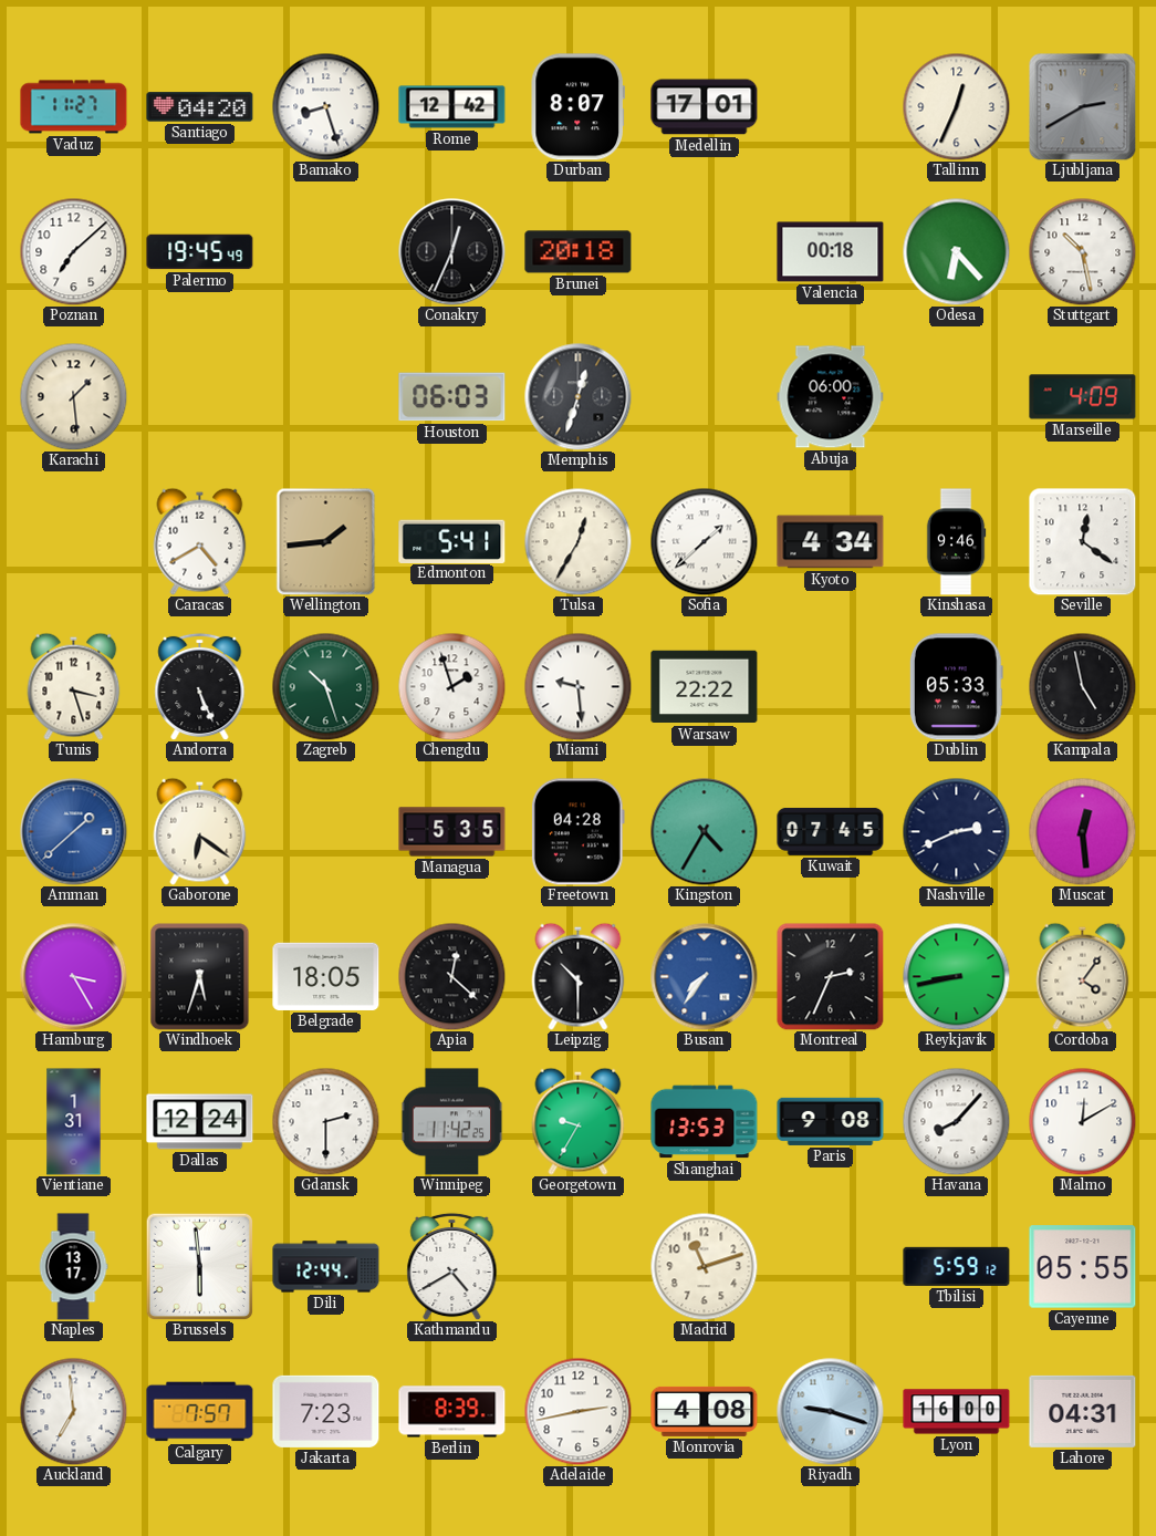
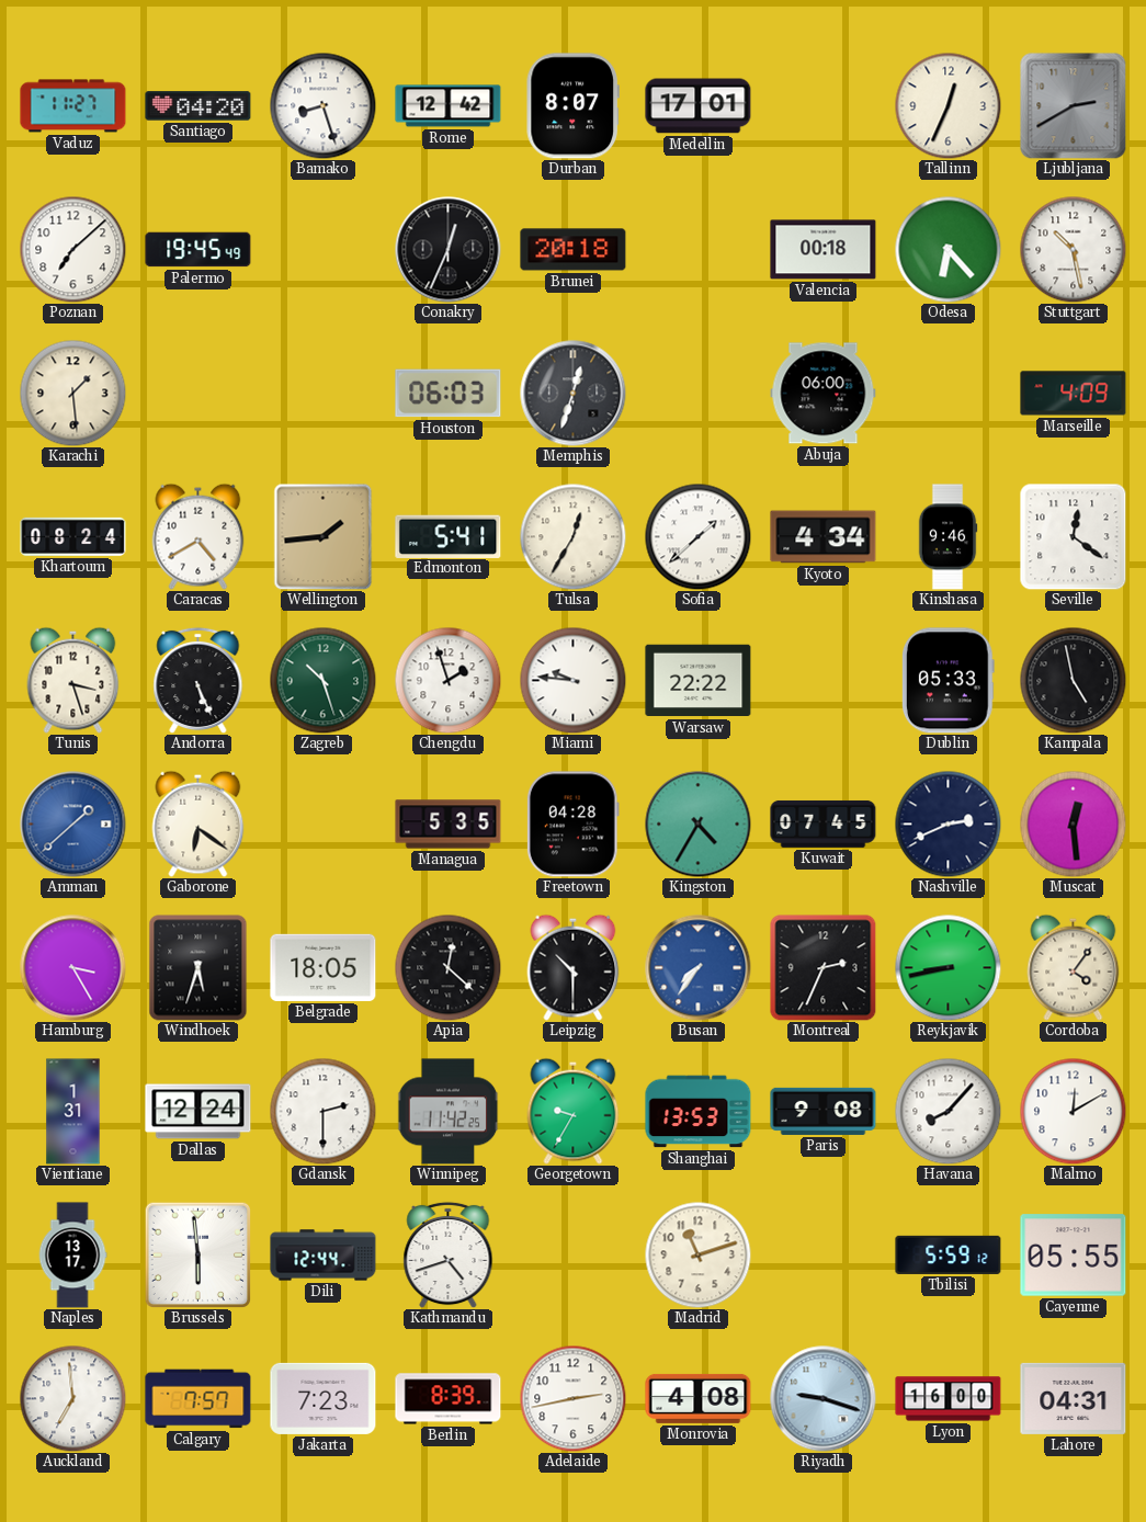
Khartoum: none -> 08:24 (73, 536)
Miami: 9:29 -> 9:46 (572, 680)
Kathmandu: 4:40 -> 4:42 (449, 1254)
